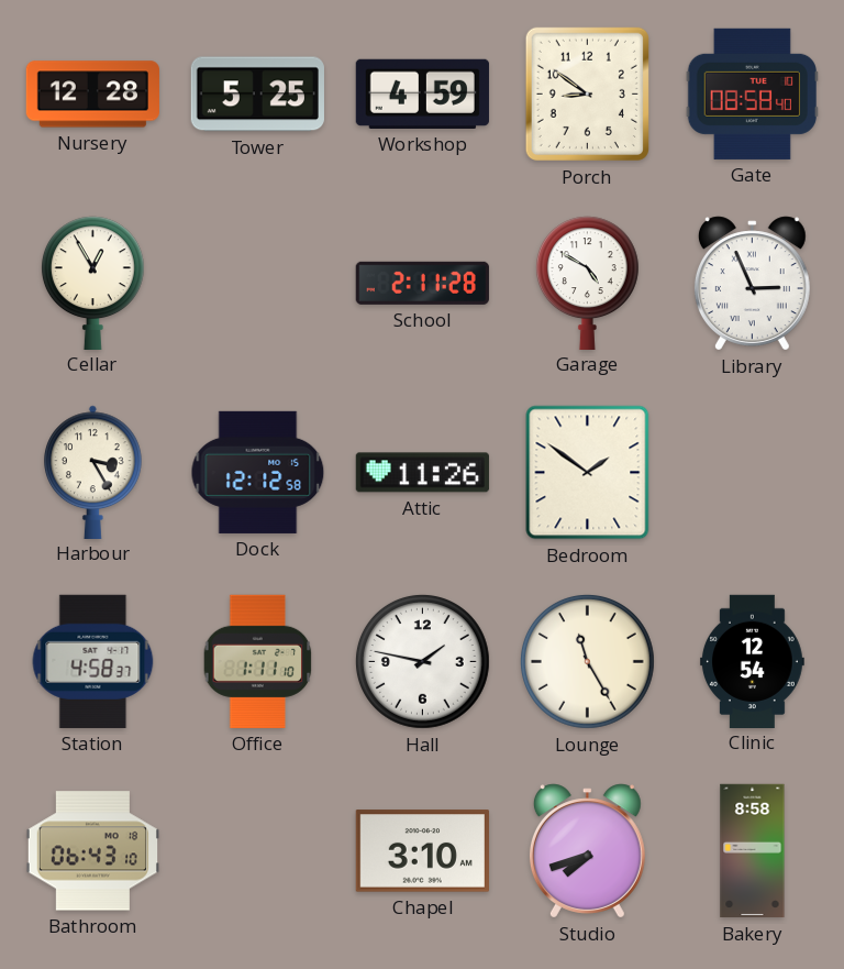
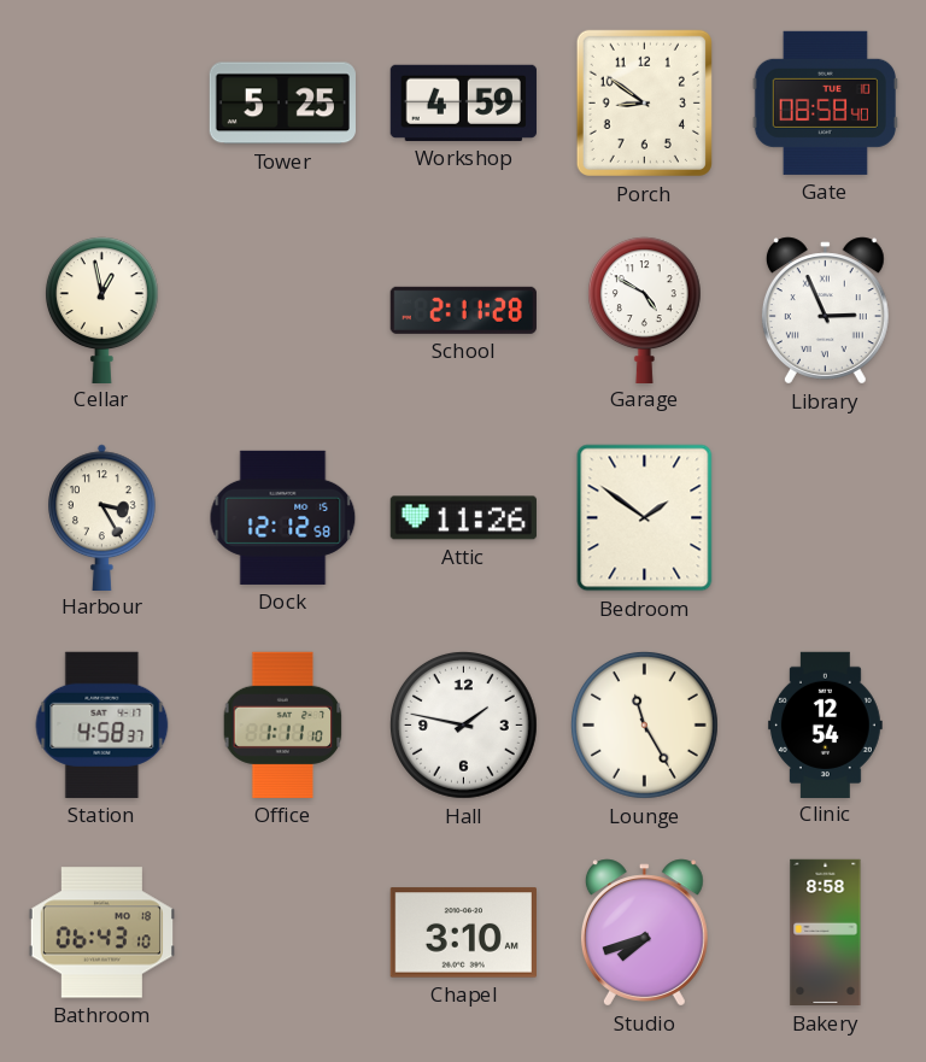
Nursery: 12:28 -> none (92, 95)
Cellar: 12:55 -> 12:58 (101, 310)
